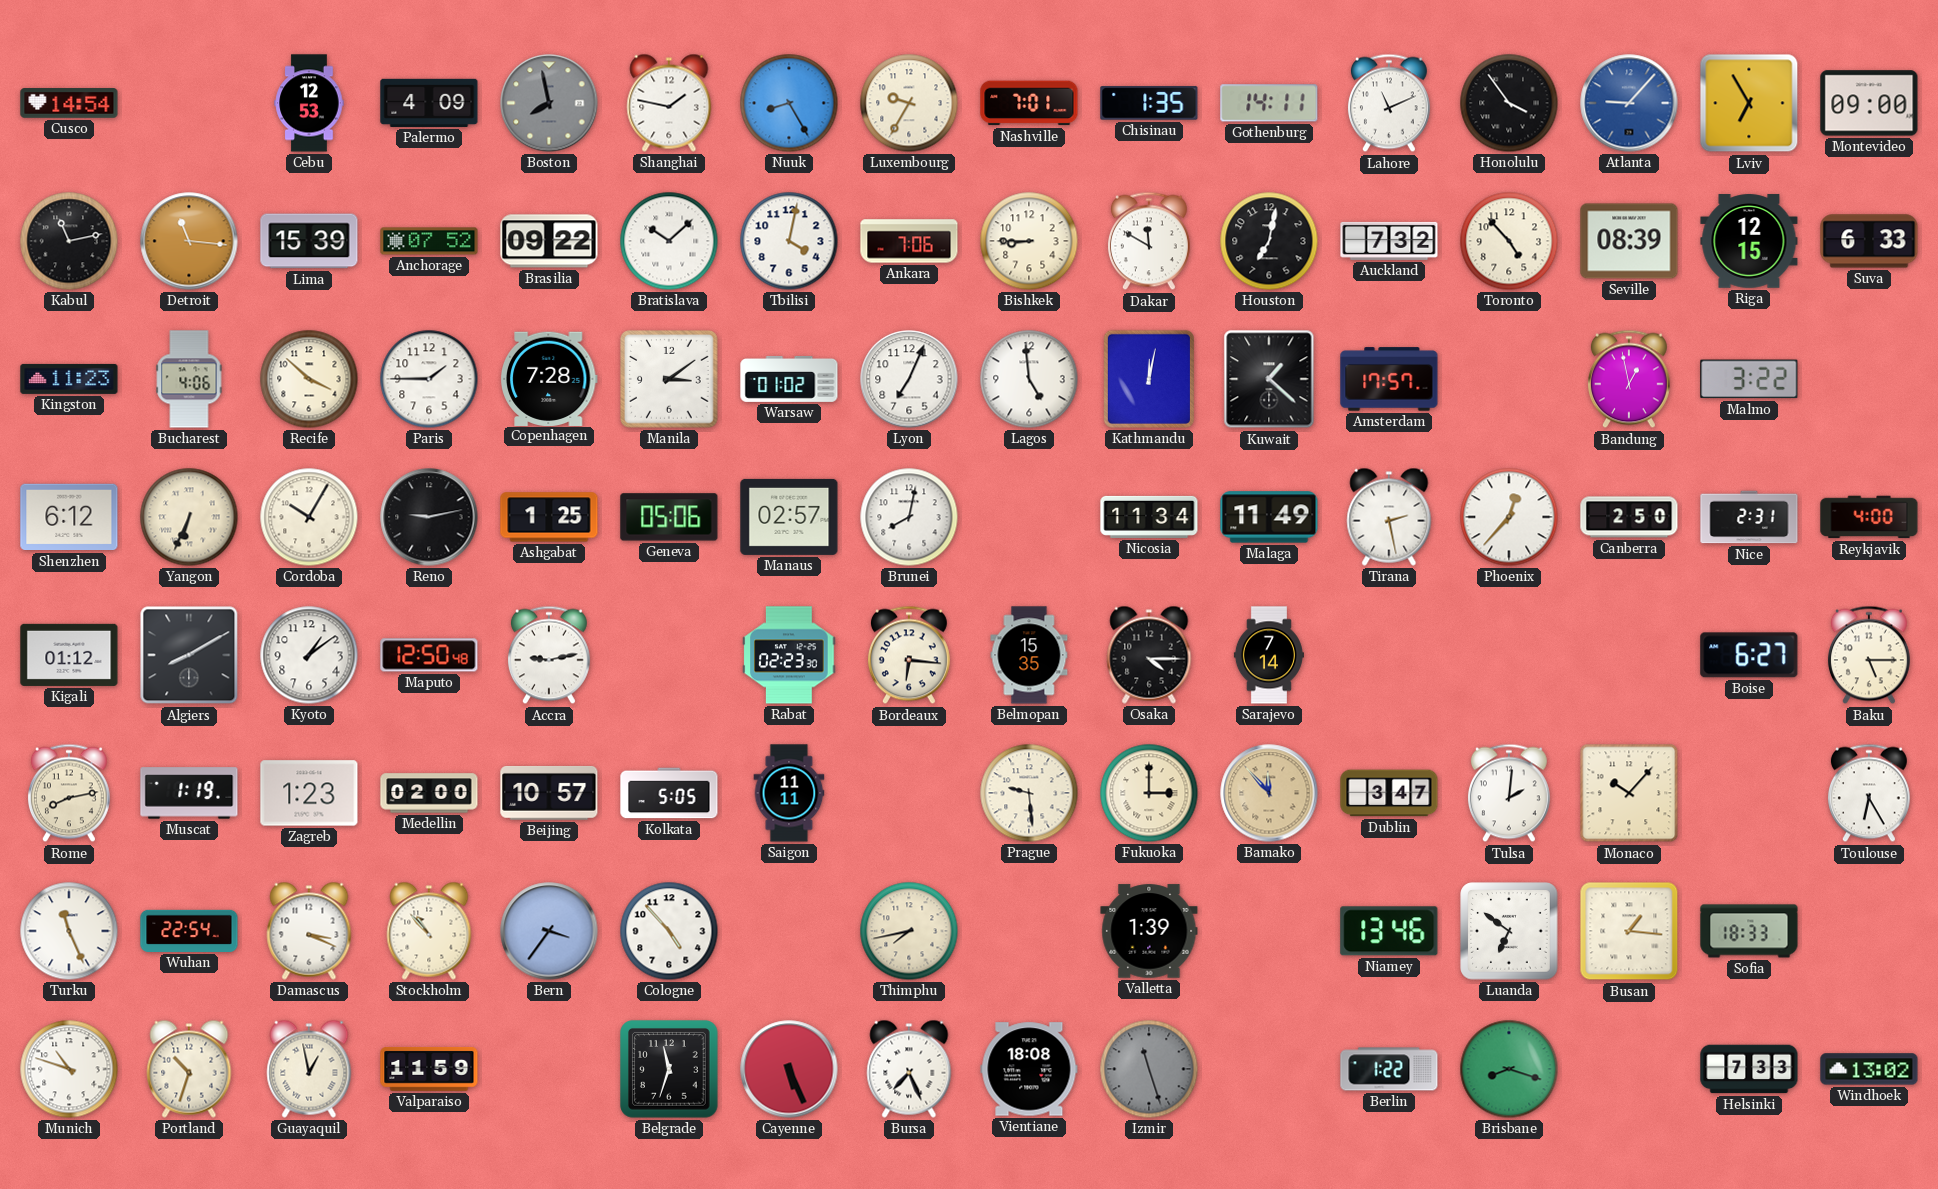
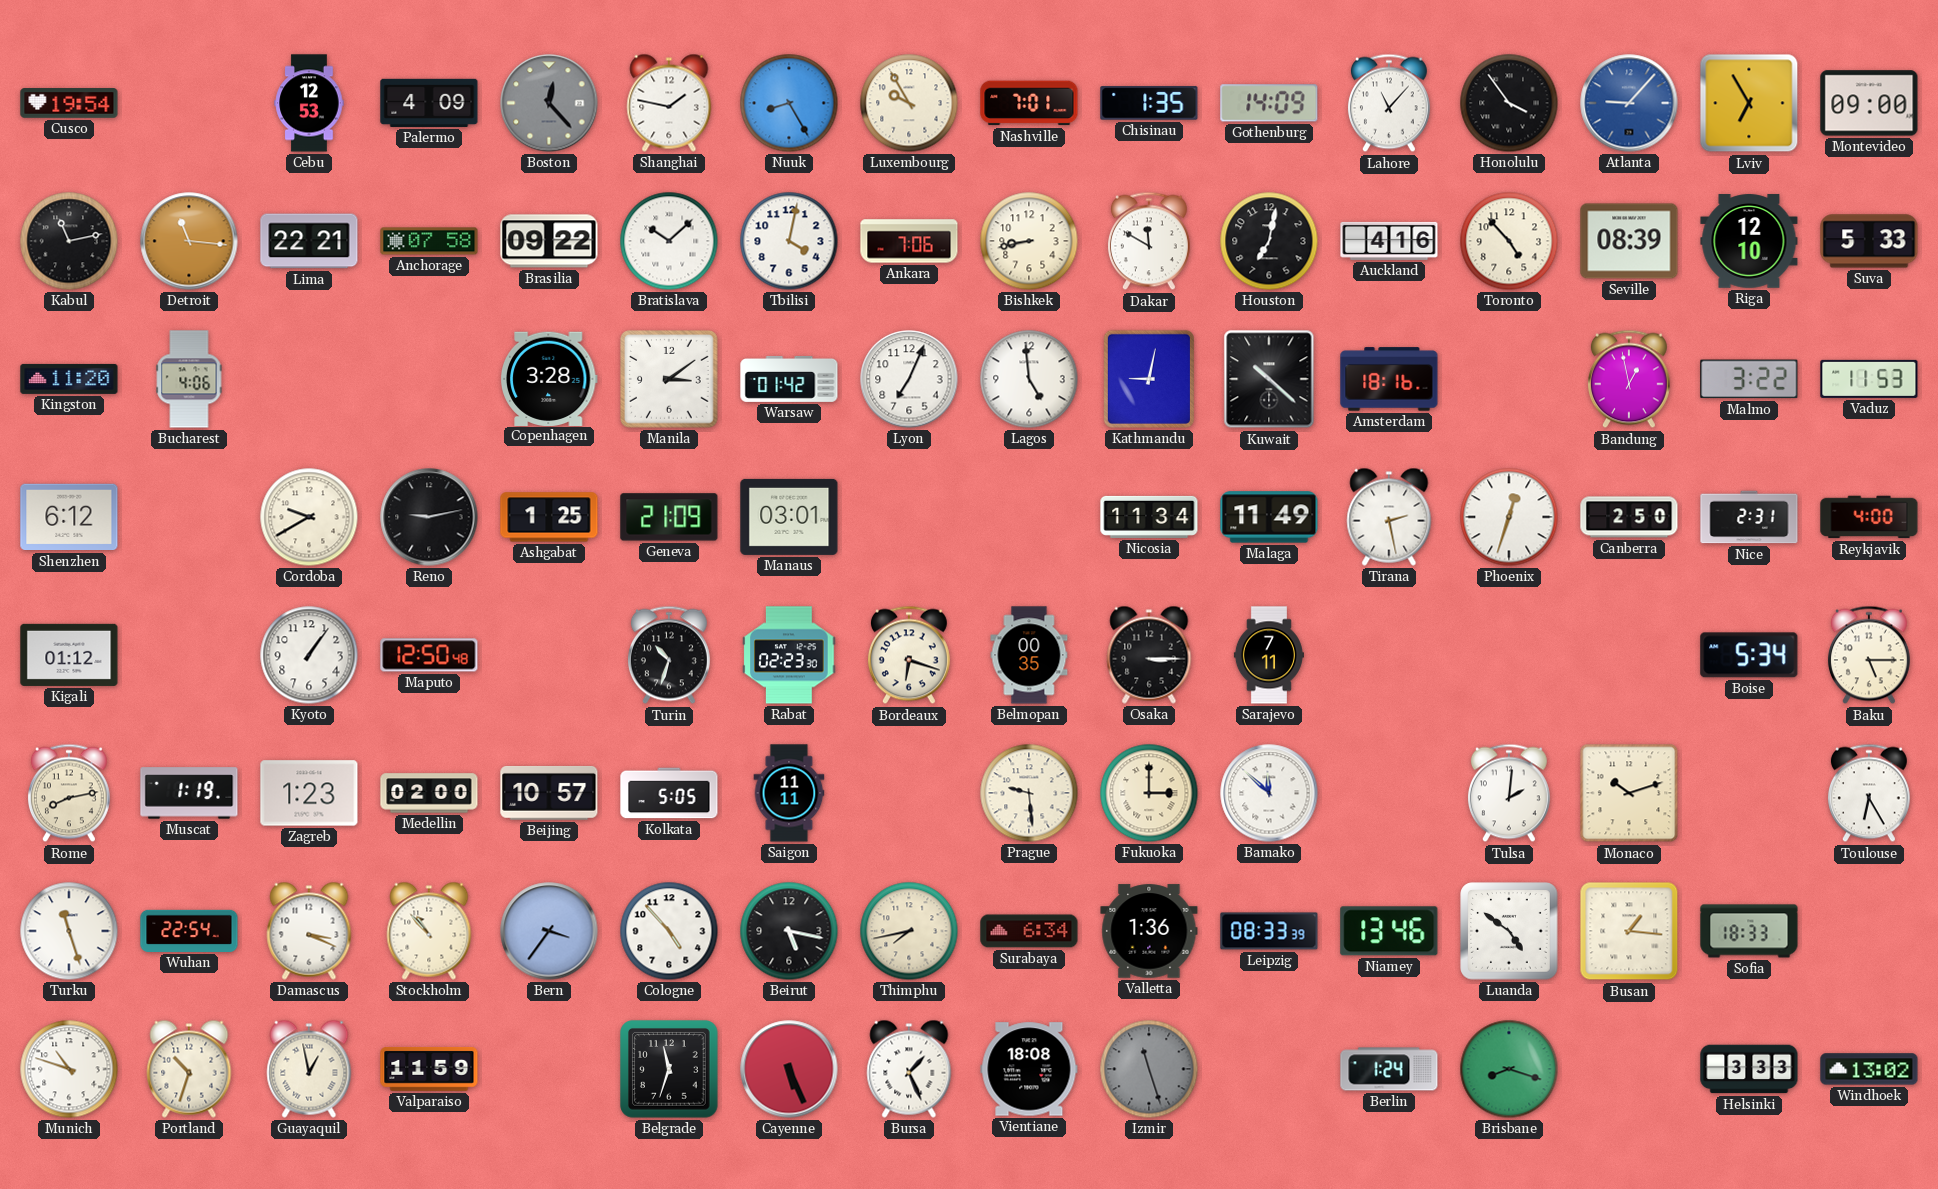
Cusco: 14:54 -> 19:54 (69, 103)
Boston: 7:58 -> 12:23 (549, 103)
Luxembourg: 9:35 -> 9:55 (909, 103)
Gothenburg: 14:11 -> 14:09 (1269, 103)
Lahore: 11:11 -> 11:07 (1389, 103)
Lima: 15:39 -> 22:21 (309, 241)
Anchorage: 07:52 -> 07:58 (429, 241)
Bishkek: 8:45 -> 8:43 (1029, 241)
Auckland: 7:32 -> 4:16 (1389, 241)
Riga: 12:15 -> 12:10 (1749, 241)
Suva: 6:33 -> 5:33 (1869, 241)
Kingston: 11:23 -> 11:20 (69, 379)
Recife: 3:52 -> none (309, 379)
Paris: 1:45 -> none (429, 379)
Copenhagen: 7:28 -> 3:28 (549, 378)
Warsaw: 01:02 -> 01:42 (789, 379)
Kathmandu: 12:02 -> 9:02 (1149, 379)
Kuwait: 1:22 -> 10:22 (1269, 379)
Amsterdam: 17:57 -> 18:16 (1389, 379)
Vaduz: none -> 11:53 (1869, 379)
Yangon: 6:34 -> none (189, 517)
Cordoba: 10:05 -> 9:40 (309, 517)
Geneva: 05:06 -> 21:09 (669, 517)
Manaus: 02:57 -> 03:01 (789, 517)
Brunei: 8:02 -> none (909, 517)
Phoenix: 12:37 -> 12:33 (1509, 517)
Algiers: 8:10 -> none (189, 655)
Kyoto: 1:09 -> 1:06 (309, 655)
Accra: 9:13 -> none (549, 655)
Turin: none -> 10:33 (669, 655)
Bordeaux: 6:16 -> 6:18 (909, 655)
Belmopan: 15:35 -> 00:35 (1029, 655)
Osaka: 4:15 -> 3:15 (1149, 655)
Sarajevo: 7:14 -> 7:11 (1269, 655)
Boise: 6:27 -> 5:34 (1749, 655)
Bamako: 11:53 -> 11:52 (1269, 793)
Bamako dial: champagne -> white (1269, 793)
Dublin: 3:47 -> none (1389, 793)
Monaco: 10:07 -> 10:12 (1629, 793)
Turku: 11:26 -> 11:27 (69, 931)
Beirut: none -> 5:17 (789, 931)
Surabaya: none -> 6:34 (1029, 931)
Valletta: 1:39 -> 1:36 (1149, 931)
Leipzig: none -> 08:33 (1269, 931)
Luanda: 6:51 -> 4:51 (1509, 931)
Bursa: 7:26 -> 1:26 (909, 1069)
Berlin: 1:22 -> 1:24 (1389, 1069)
Helsinki: 7:33 -> 3:33 (1749, 1069)
